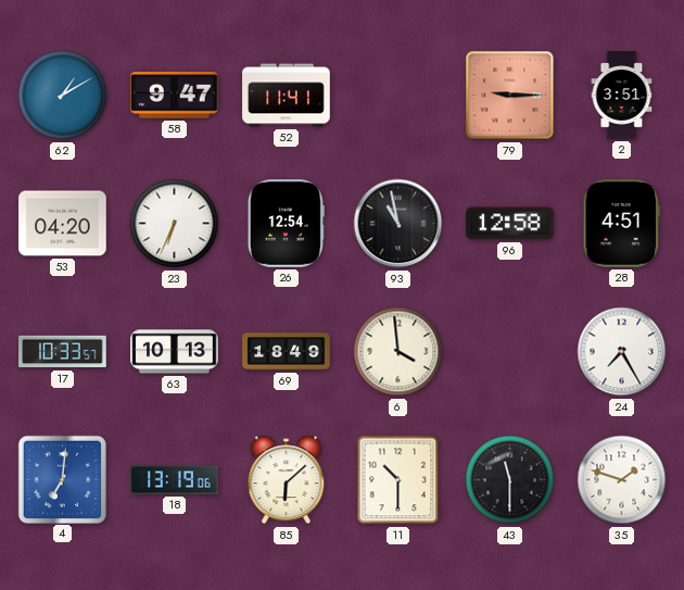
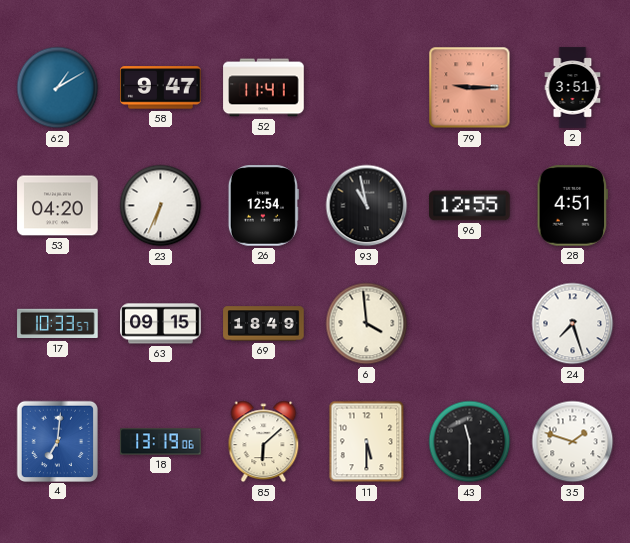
96: 12:58 -> 12:55 (470, 206)
63: 10:13 -> 09:15 (161, 324)
24: 7:25 -> 7:27 (573, 324)
11: 10:30 -> 5:30 (367, 442)
